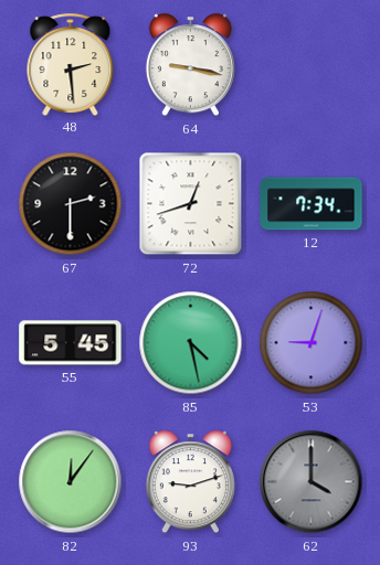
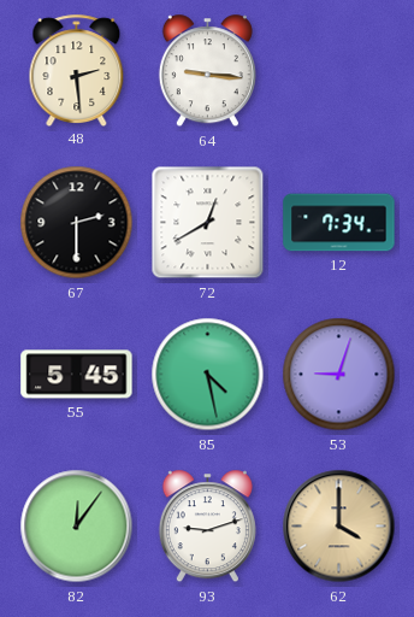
64: 9:17 -> 9:16 (207, 71)
72: 12:42 -> 12:40 (208, 223)
62 dial: grey -> champagne (339, 527)
